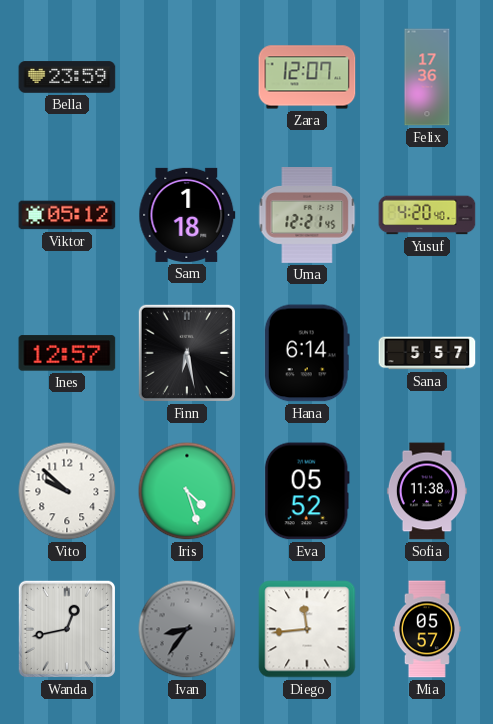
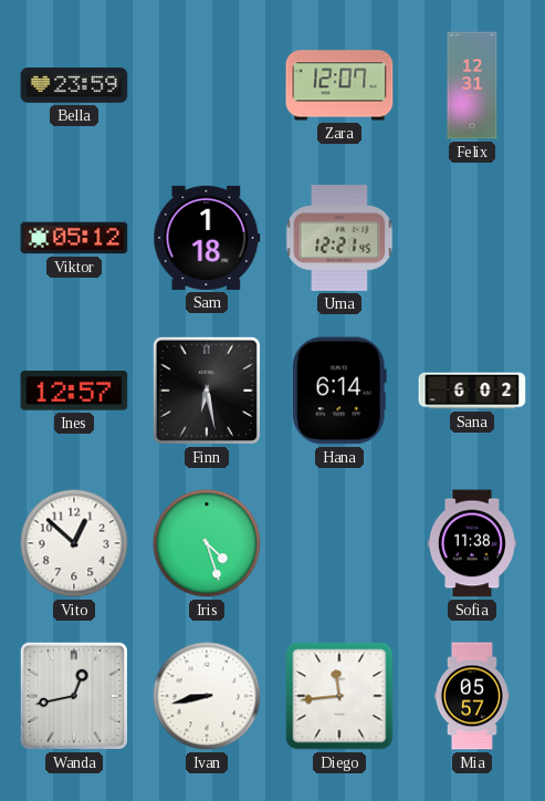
Felix: 17:36 -> 12:31 (472, 85)
Yusuf: 4:20 -> none (427, 215)
Sana: 5:57 -> 6:02 (472, 391)
Vito: 9:52 -> 12:52 (74, 543)
Eva: 05:52 -> none (307, 491)
Ivan: 8:36 -> 8:43 (207, 696)
Ivan dial: grey -> white (207, 696)
